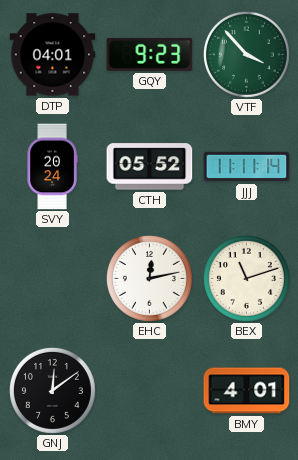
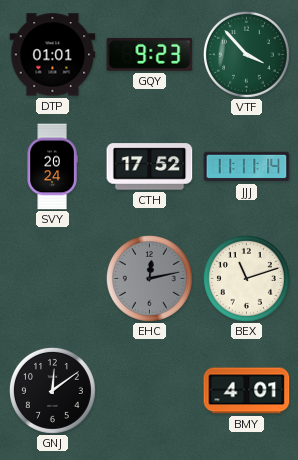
DTP: 04:01 -> 01:01 (53, 55)
CTH: 05:52 -> 17:52 (150, 167)
EHC dial: white -> grey (149, 278)
